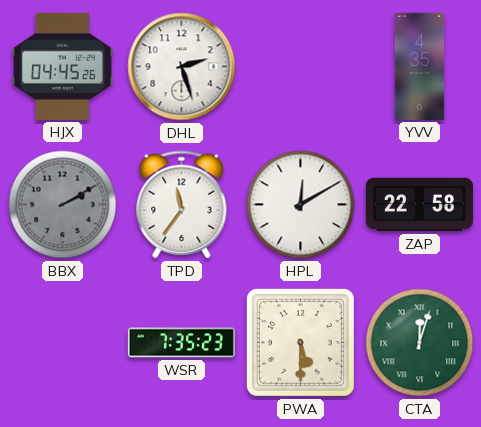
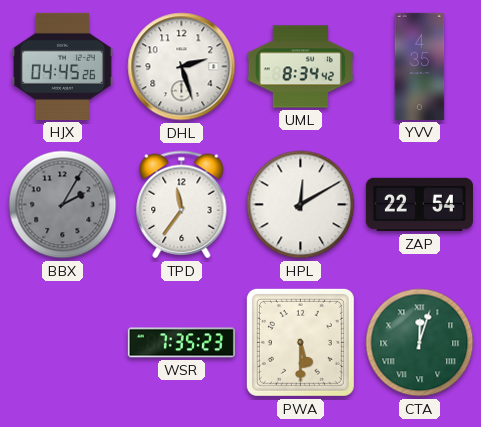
UML: none -> 8:34 (300, 67)
BBX: 2:10 -> 2:05 (63, 205)
ZAP: 22:58 -> 22:54 (419, 205)
